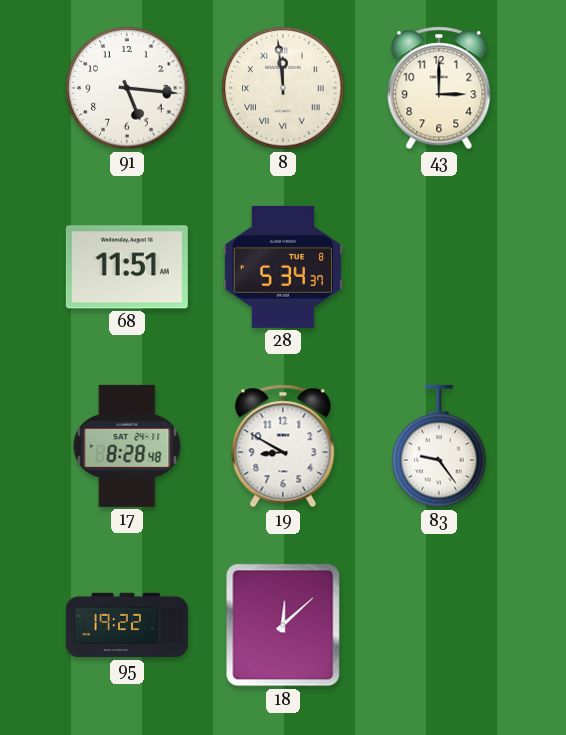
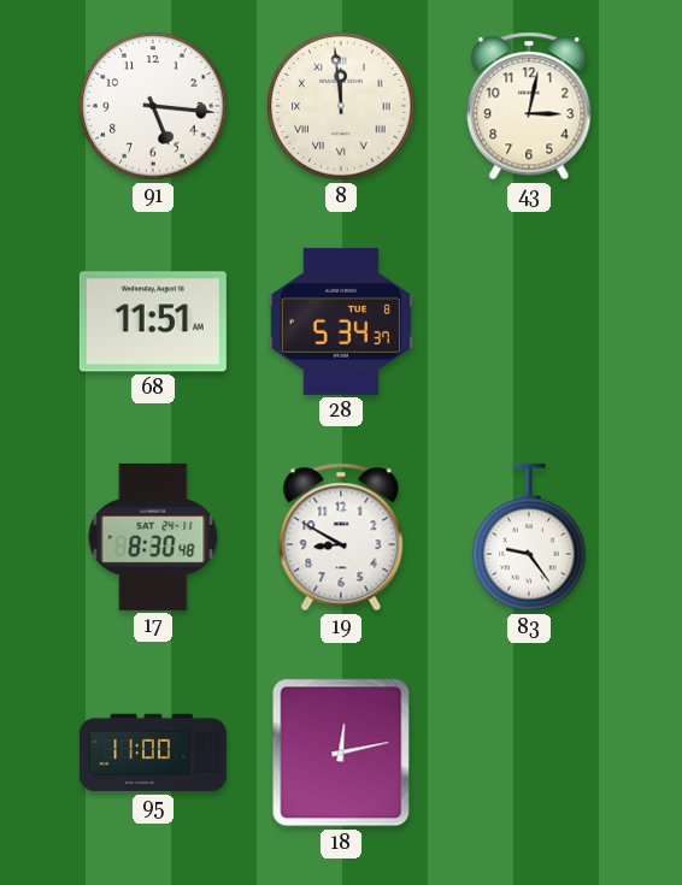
43: 3:00 -> 3:02 (529, 106)
17: 8:28 -> 8:30 (153, 537)
95: 19:22 -> 11:00 (153, 753)
18: 12:08 -> 12:13 (341, 753)
